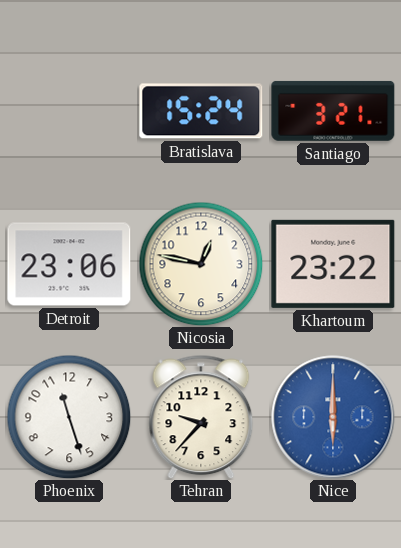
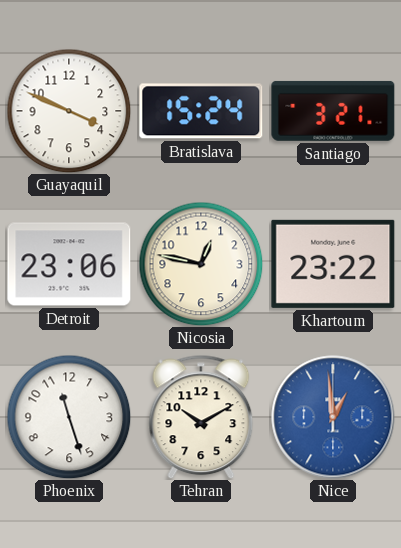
Guayaquil: none -> 3:49 (69, 111)
Tehran: 9:37 -> 10:10 (201, 417)
Nice: 6:00 -> 12:59 (333, 417)
